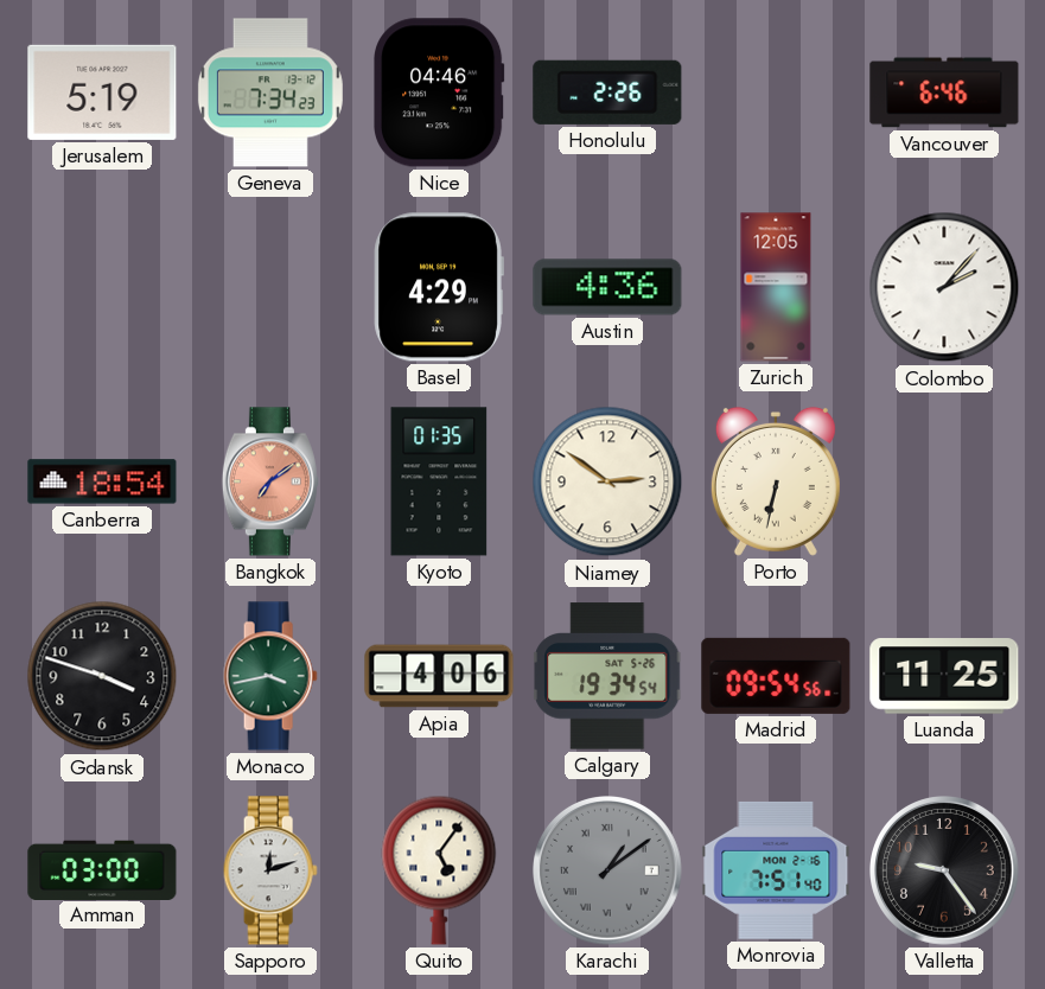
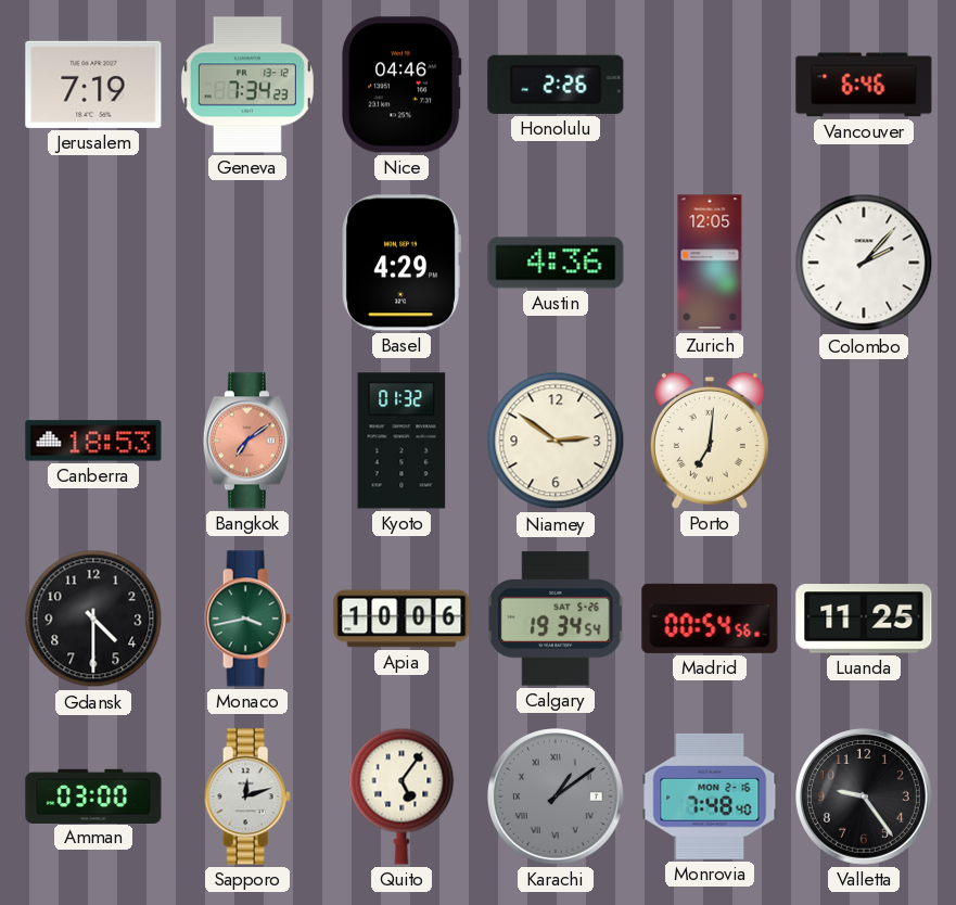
Jerusalem: 5:19 -> 7:19 (93, 85)
Canberra: 18:54 -> 18:53 (93, 441)
Kyoto: 01:35 -> 01:32 (401, 441)
Porto: 6:32 -> 7:01 (710, 441)
Gdansk: 3:48 -> 4:30 (93, 619)
Apia: 4:06 -> 10:06 (401, 619)
Madrid: 09:54 -> 00:54 (710, 619)
Monrovia: 7:51 -> 7:48 (710, 796)
